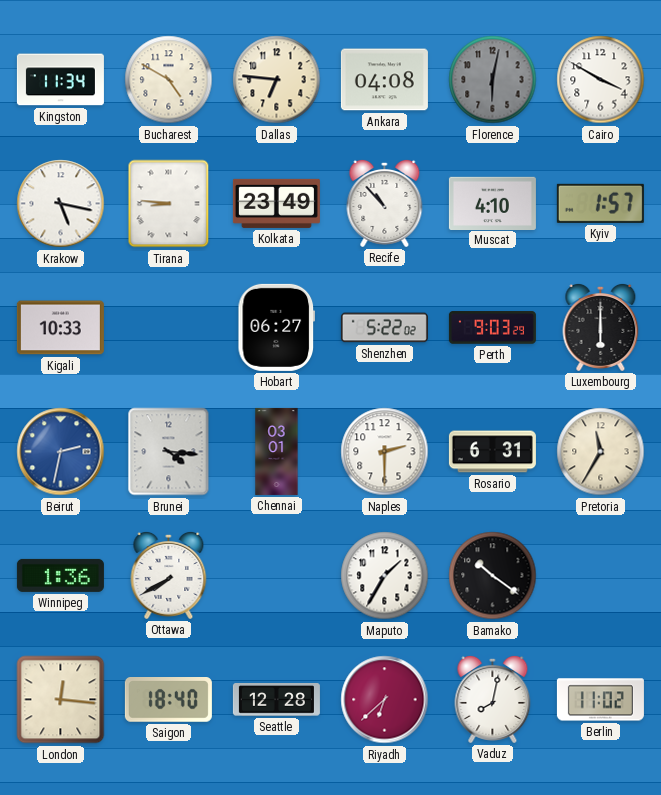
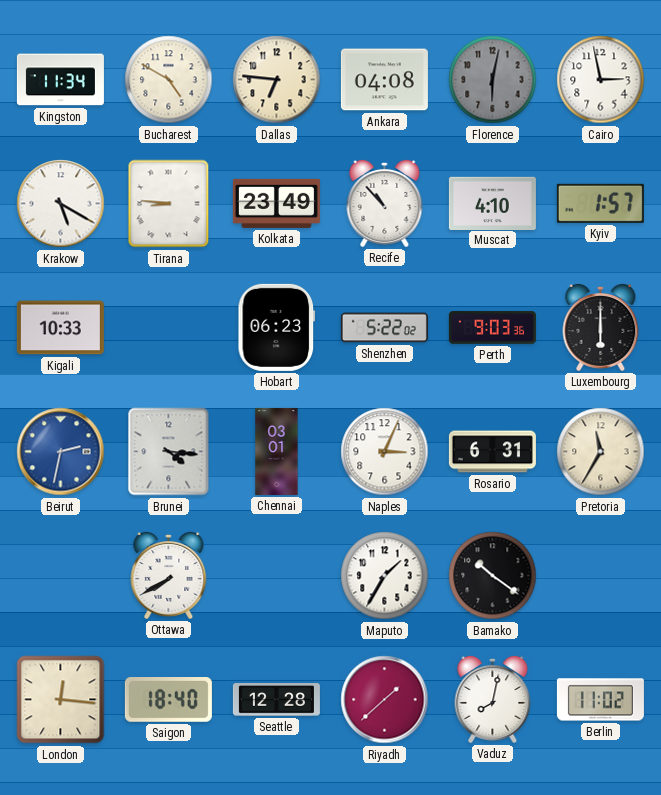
Cairo: 3:50 -> 2:58 (601, 80)
Krakow: 5:17 -> 5:20 (61, 204)
Hobart: 06:27 -> 06:23 (276, 327)
Perth: 9:03:29 -> 9:03:36 (492, 328)
Naples: 2:30 -> 3:04 (385, 452)
Winnipeg: 1:36 -> none (60, 575)
Riyadh: 6:38 -> 1:38 (385, 700)
